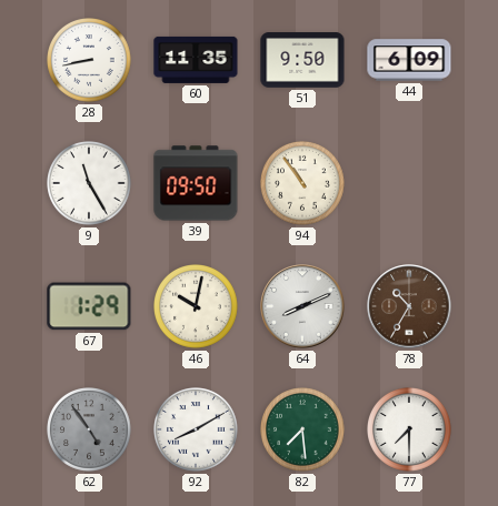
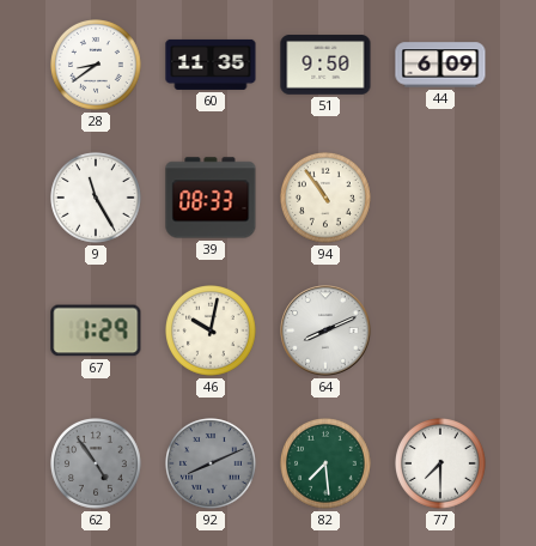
28: 8:43 -> 8:39 (97, 66)
39: 09:50 -> 08:33 (211, 198)
78: 10:35 -> none (409, 306)
92: 8:10 -> 8:11 (212, 465)
92 dial: white -> grey (212, 465)
